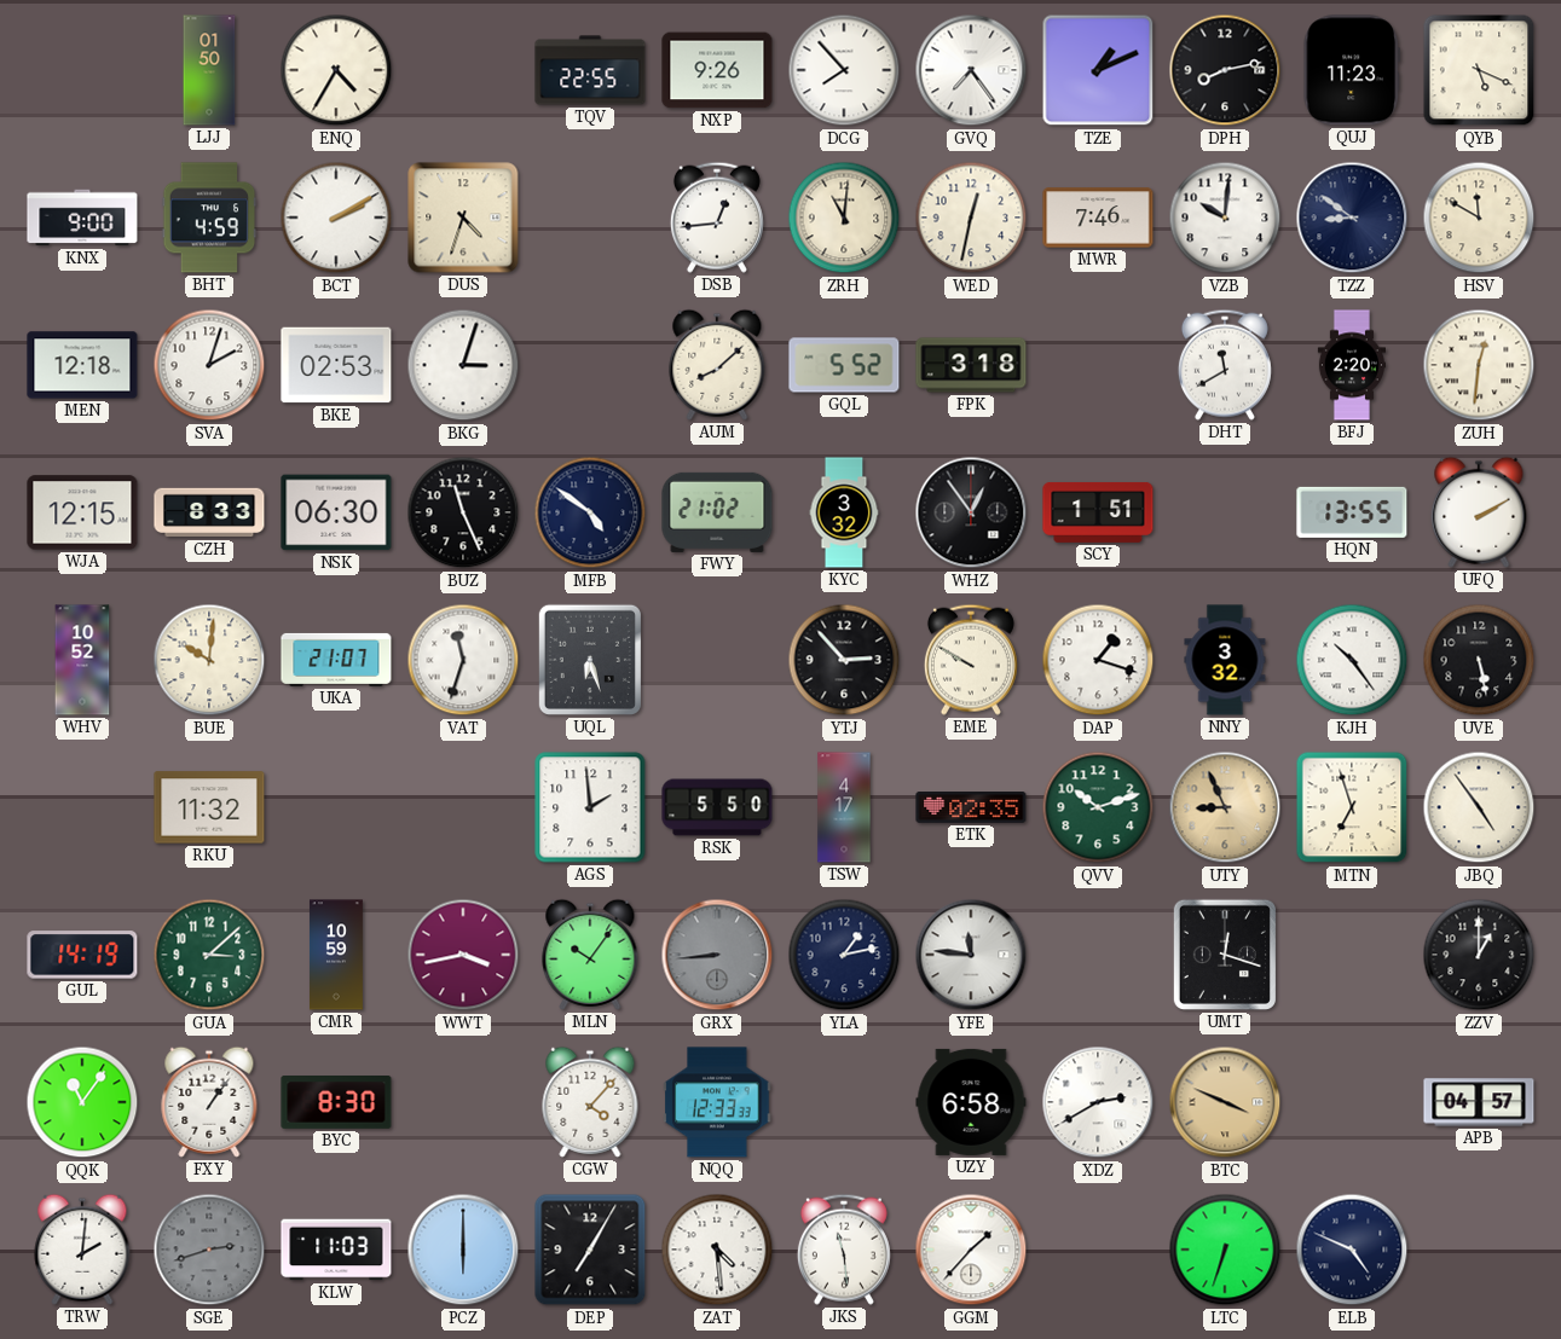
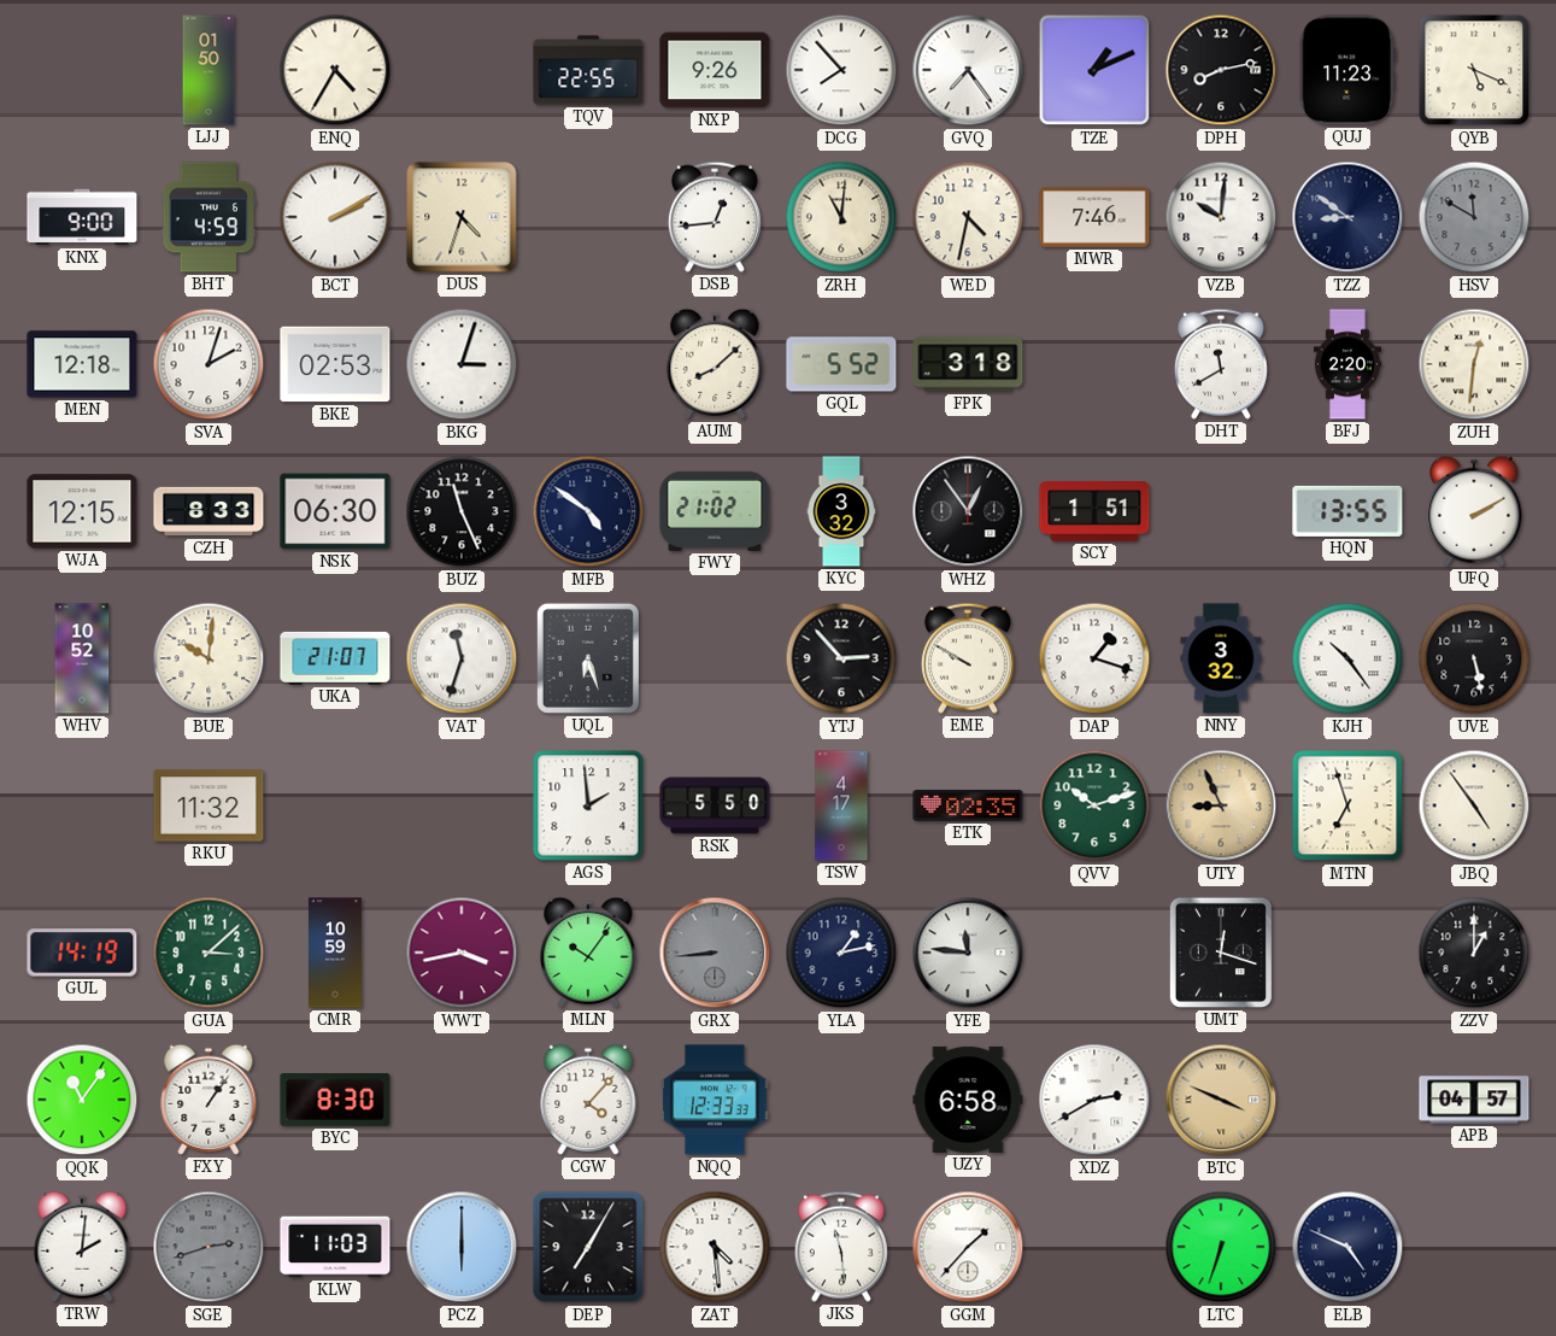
WED: 12:32 -> 4:32 (968, 217)
HSV dial: cream -> grey (1474, 217)
